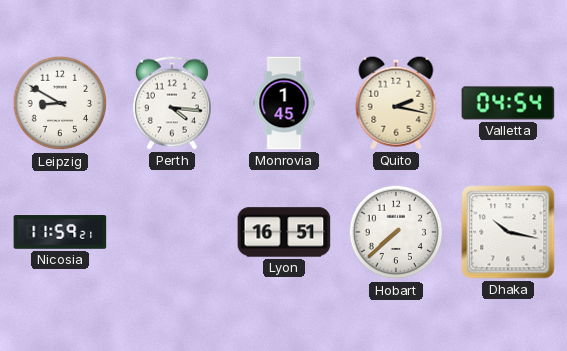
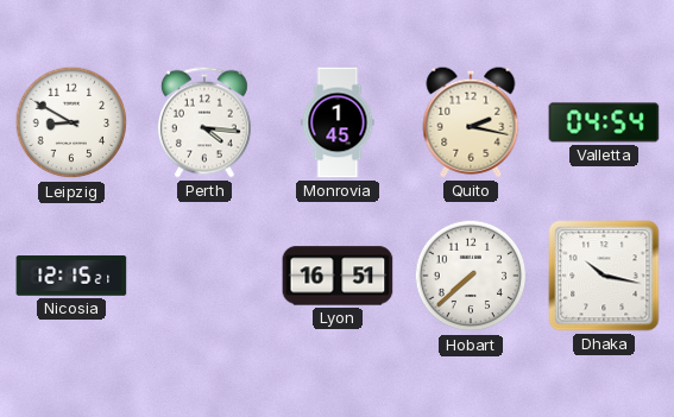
Nicosia: 11:59 -> 12:15 (71, 276)
